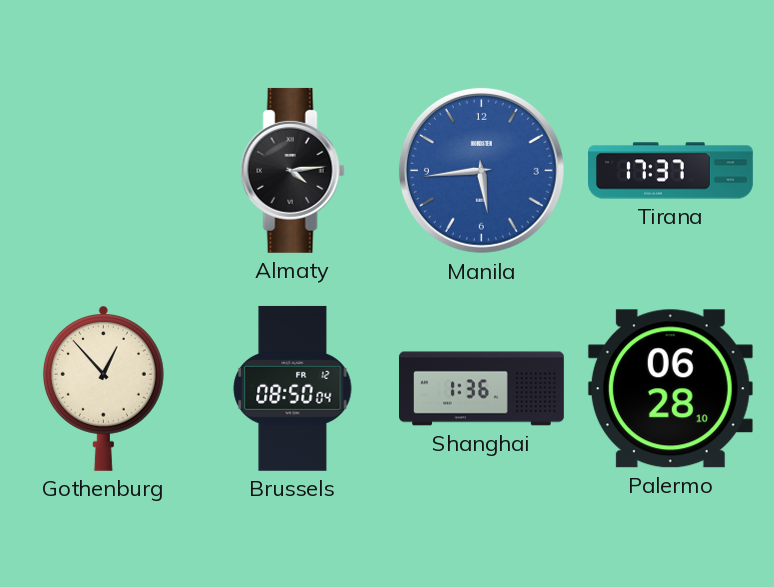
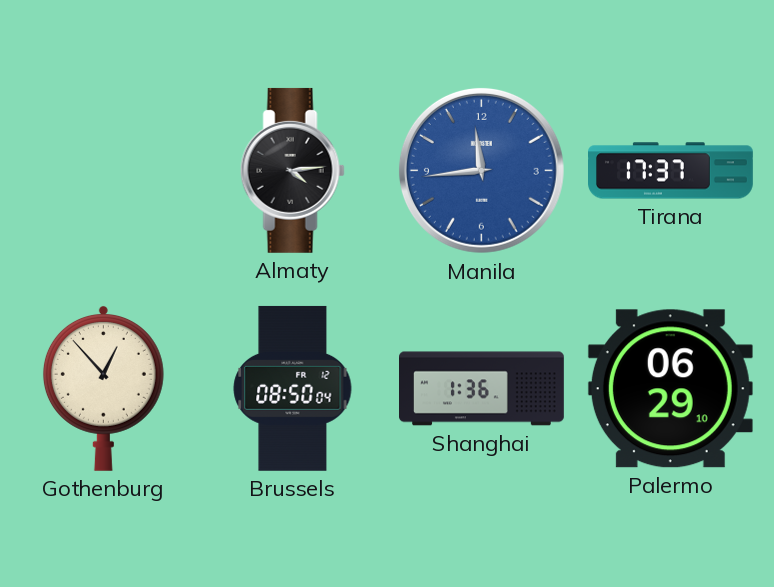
Manila: 5:44 -> 11:44 (481, 170)
Palermo: 06:28 -> 06:29 (670, 389)
